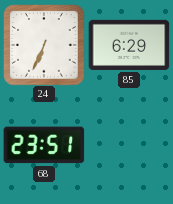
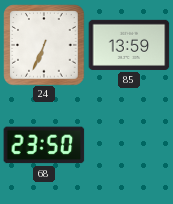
85: 6:29 -> 13:59 (129, 45)
68: 23:51 -> 23:50 (44, 145)
